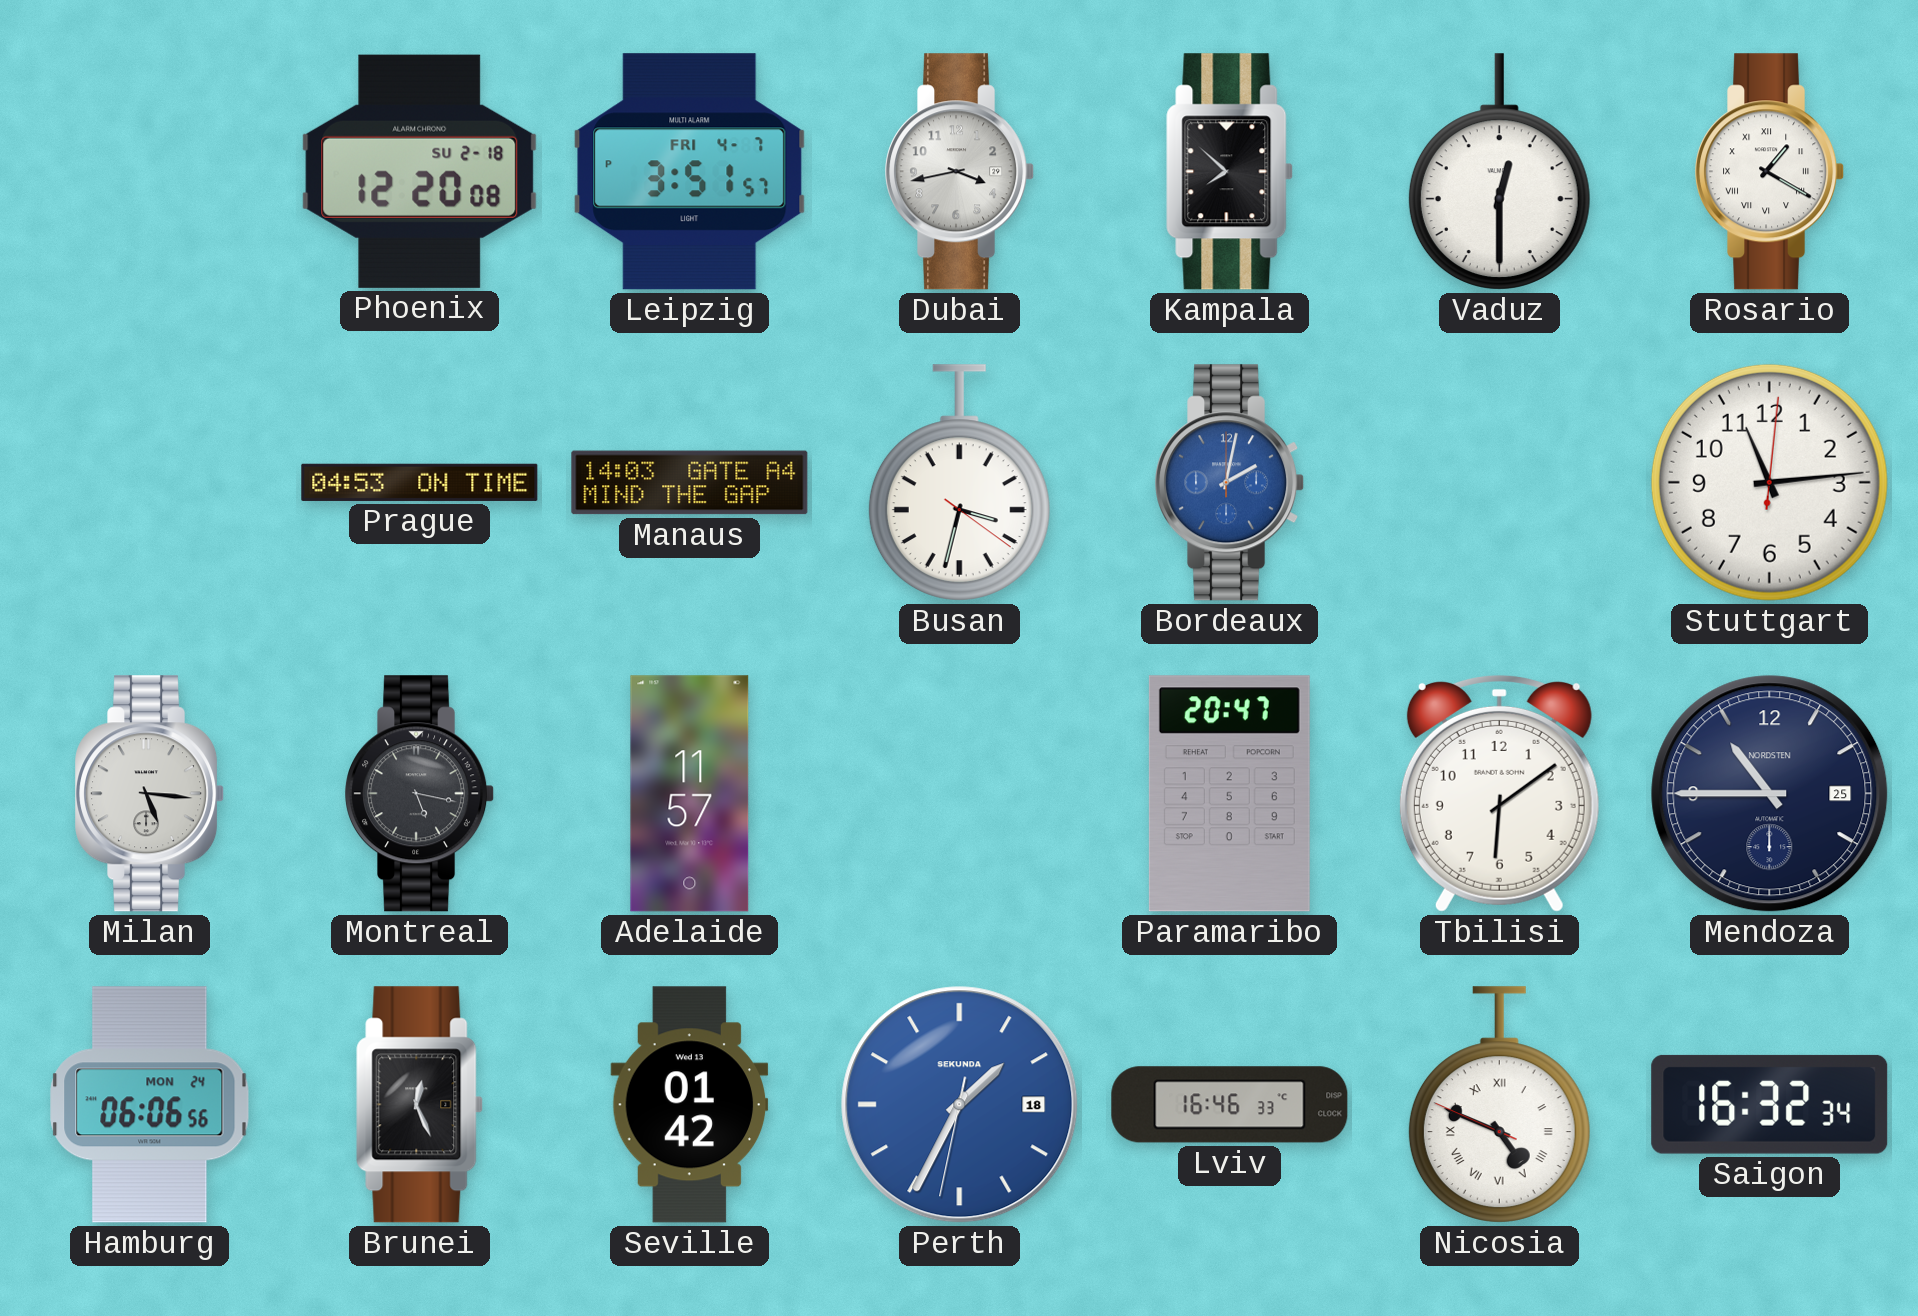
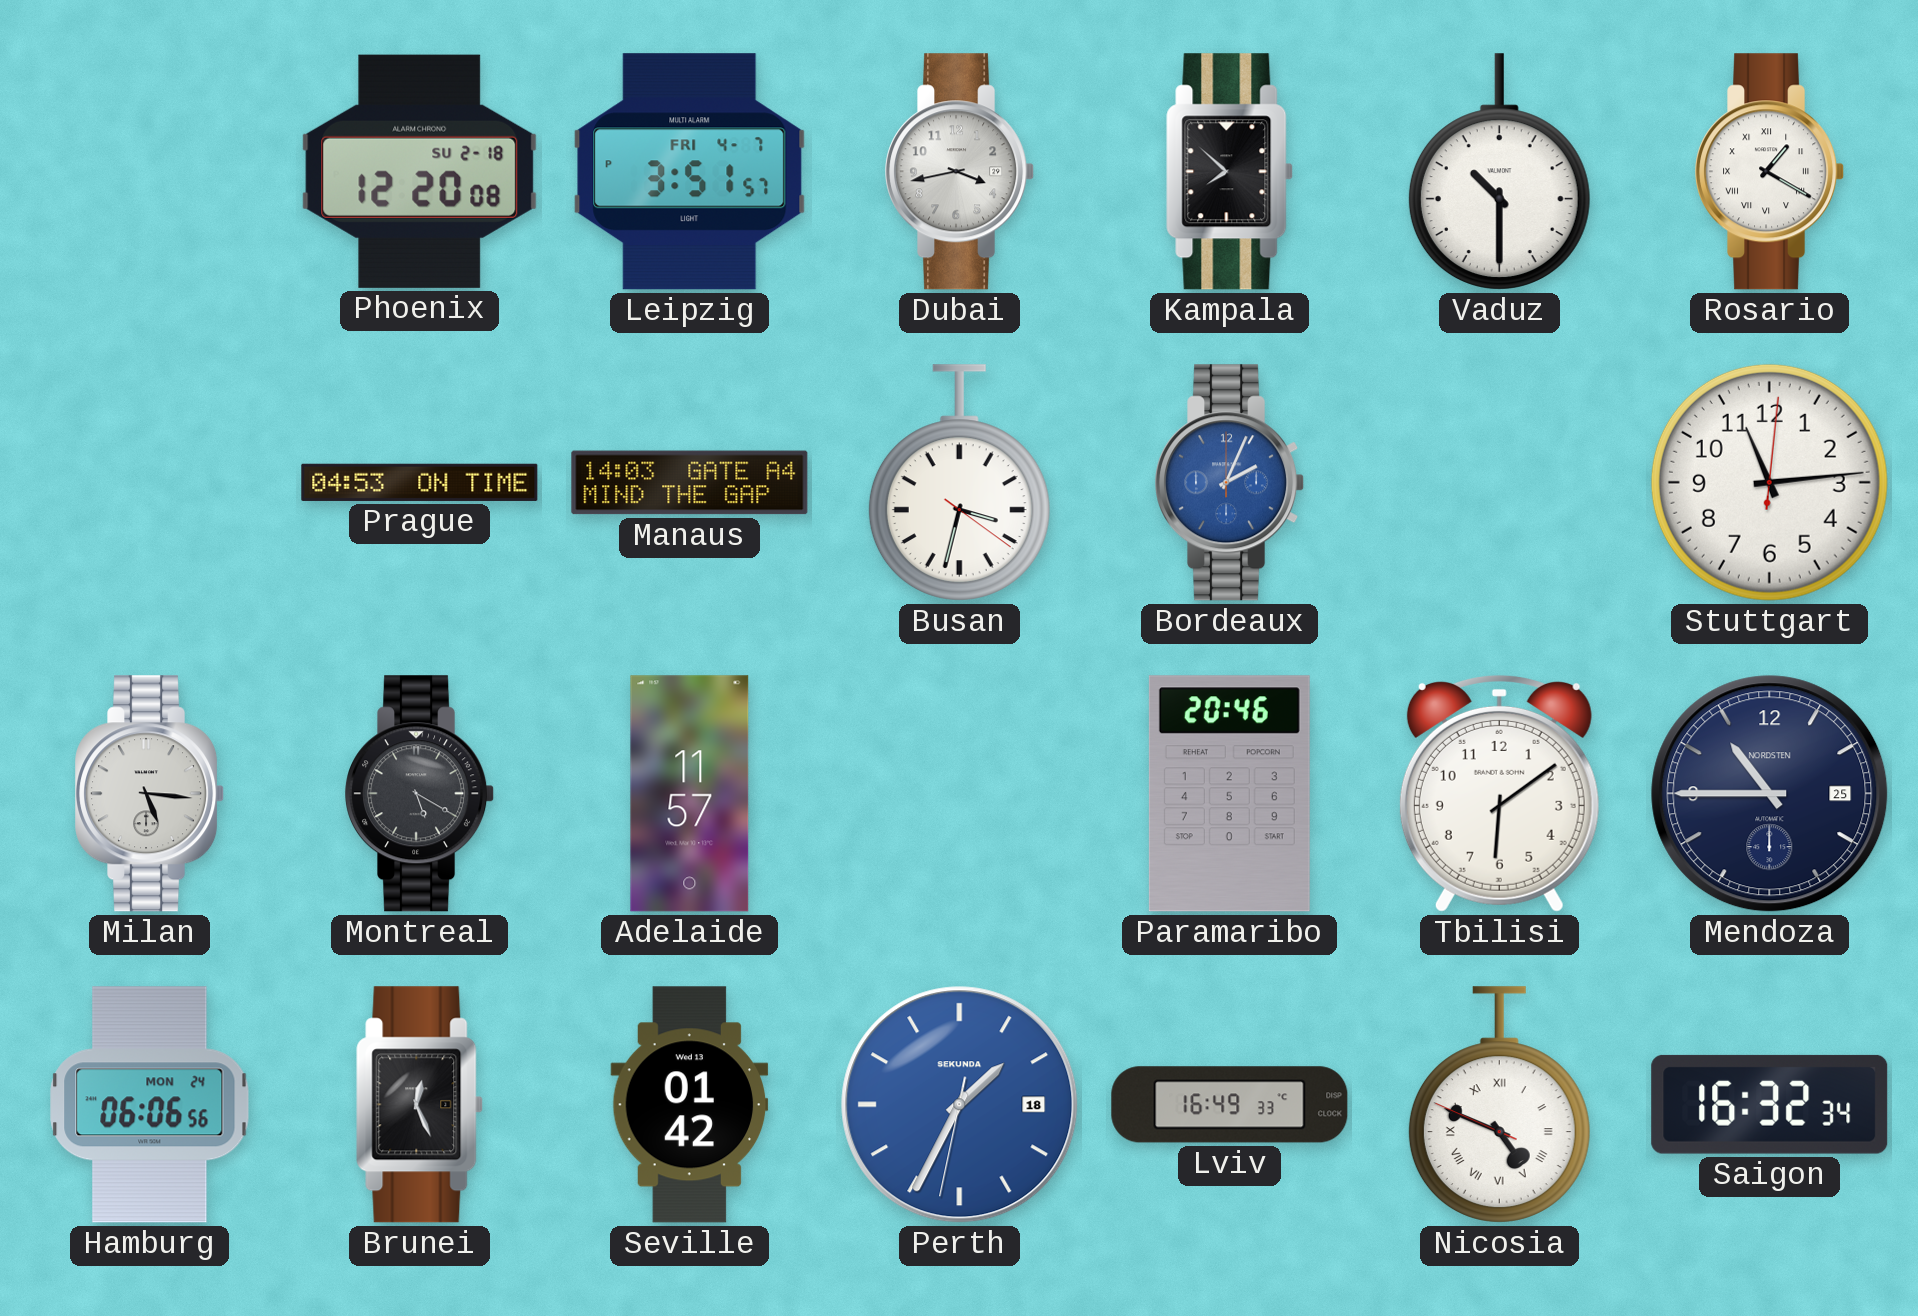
Vaduz: 12:30 -> 10:30 (1499, 172)
Bordeaux: 2:02 -> 2:04 (1230, 483)
Montreal: 5:17 -> 5:20 (420, 794)
Paramaribo: 20:47 -> 20:46 (1229, 794)
Lviv: 16:46 -> 16:49 (1230, 1105)
